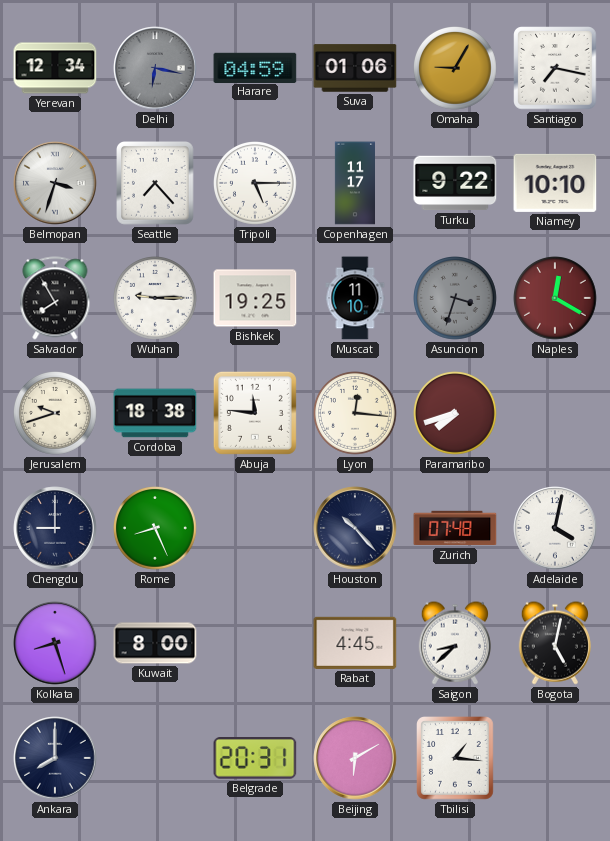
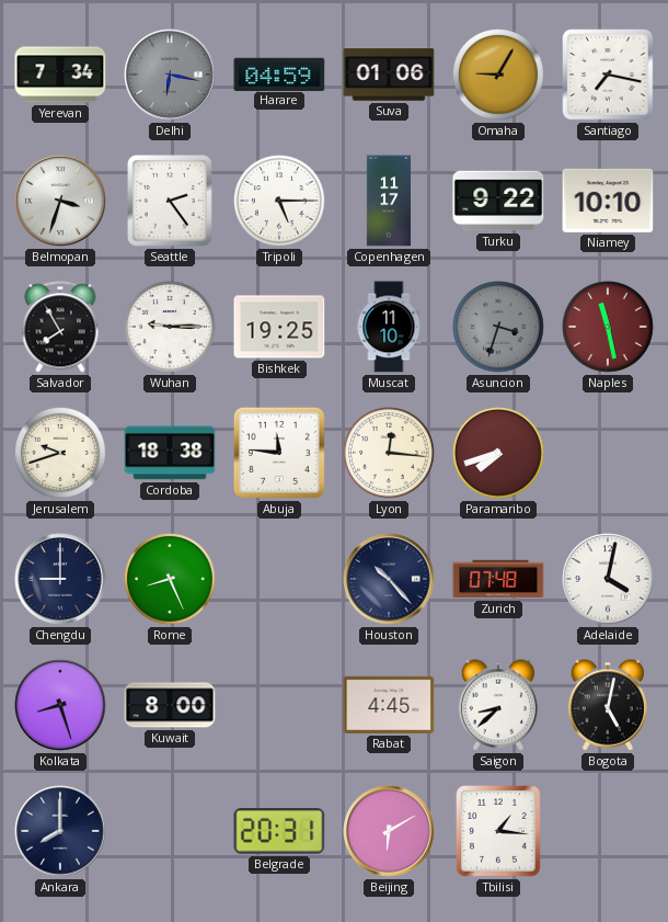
Yerevan: 12:34 -> 7:34 (60, 75)
Seattle: 7:23 -> 2:24 (171, 202)
Naples: 12:20 -> 11:28 (609, 328)
